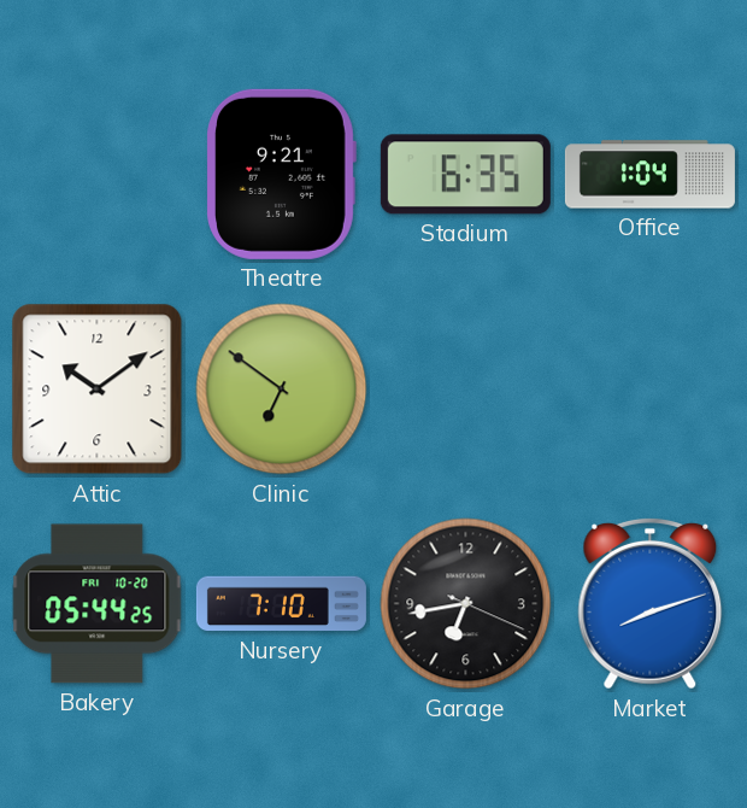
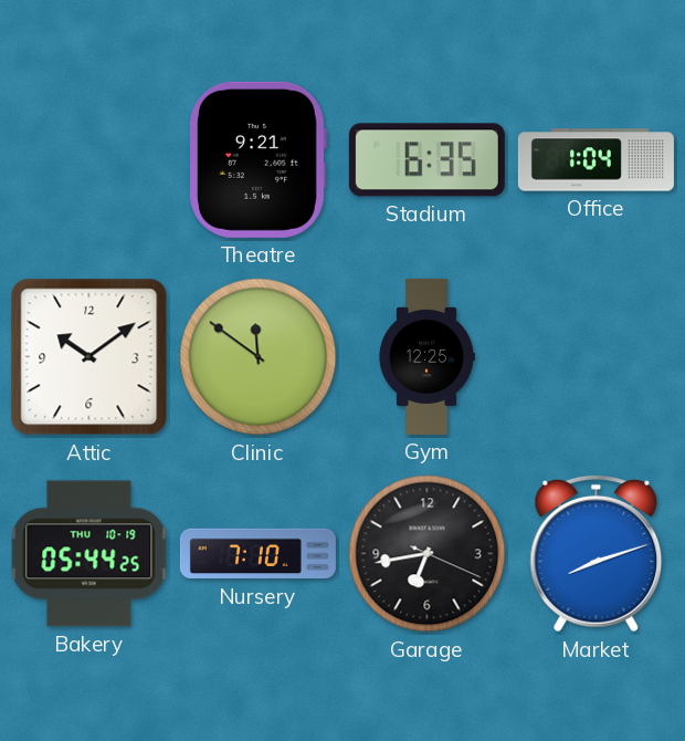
Clinic: 6:51 -> 11:51 (259, 357)
Gym: none -> 12:25 (426, 356)
Bakery date: FRI 10-20 -> THU 10-19 (89, 554)
